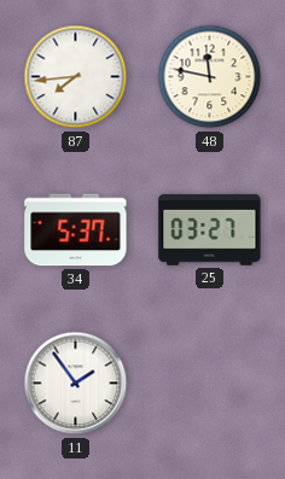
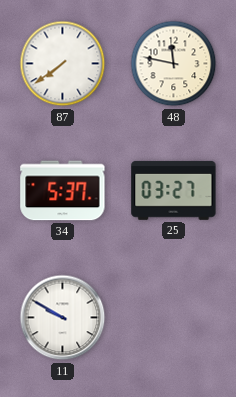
87: 7:44 -> 7:39 (63, 64)
11: 1:54 -> 9:50 (63, 318)
